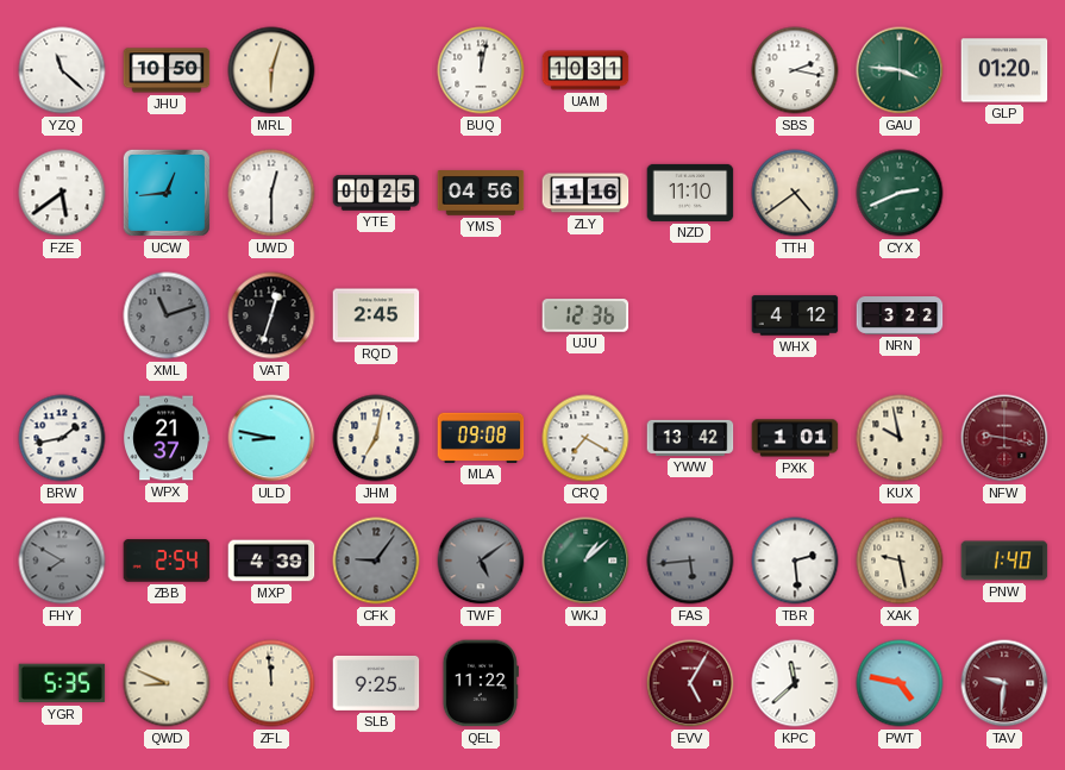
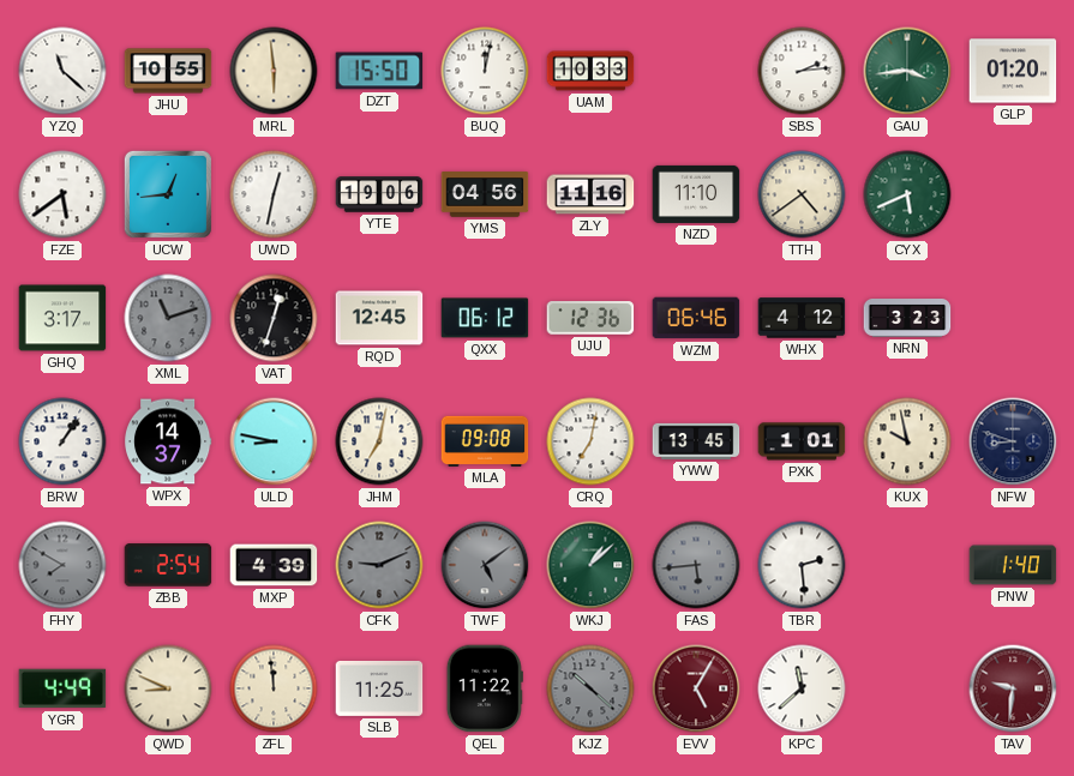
JHU: 10:50 -> 10:55 (168, 71)
MRL: 6:03 -> 5:59 (274, 71)
DZT: none -> 15:50 (379, 71)
UAM: 10:31 -> 10:33 (590, 71)
SBS: 2:17 -> 2:14 (802, 71)
GAU: 3:46 -> 3:44 (907, 71)
UWD: 12:30 -> 12:32 (274, 194)
YTE: 00:25 -> 19:06 (379, 194)
CYX: 2:41 -> 5:41 (907, 194)
GHQ: none -> 3:17 (62, 318)
RQD: 2:45 -> 12:45 (379, 318)
QXX: none -> 06:12 (485, 318)
WZM: none -> 06:46 (696, 318)
NRN: 3:22 -> 3:23 (907, 319)
BRW: 1:43 -> 1:06 (62, 441)
WPX: 21:37 -> 14:37 (169, 441)
CRQ: 7:20 -> 7:02 (590, 441)
YWW: 13:42 -> 13:45 (696, 441)
NFW: 9:17 -> 8:48 (1013, 441)
NFW dial: burgundy -> navy (1013, 441)
CFK: 9:06 -> 9:11 (379, 565)
XAK: 9:28 -> none (900, 561)
YGR: 5:35 -> 4:49 (62, 688)
SLB: 9:25 -> 11:25 (379, 688)
KJZ: none -> 10:22 (590, 688)
PWT: 4:47 -> none (900, 683)
